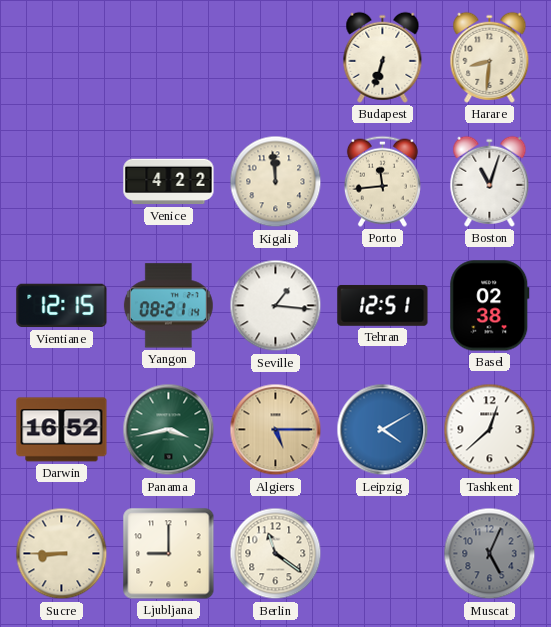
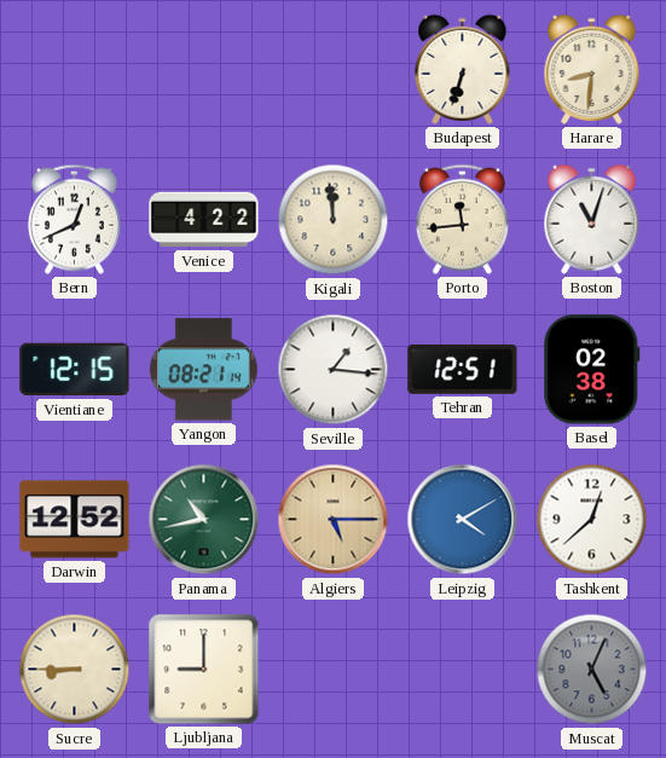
Bern: none -> 12:41 (74, 219)
Darwin: 16:52 -> 12:52 (75, 520)
Panama: 3:43 -> 10:43 (204, 520)
Berlin: 11:21 -> none (276, 554)
